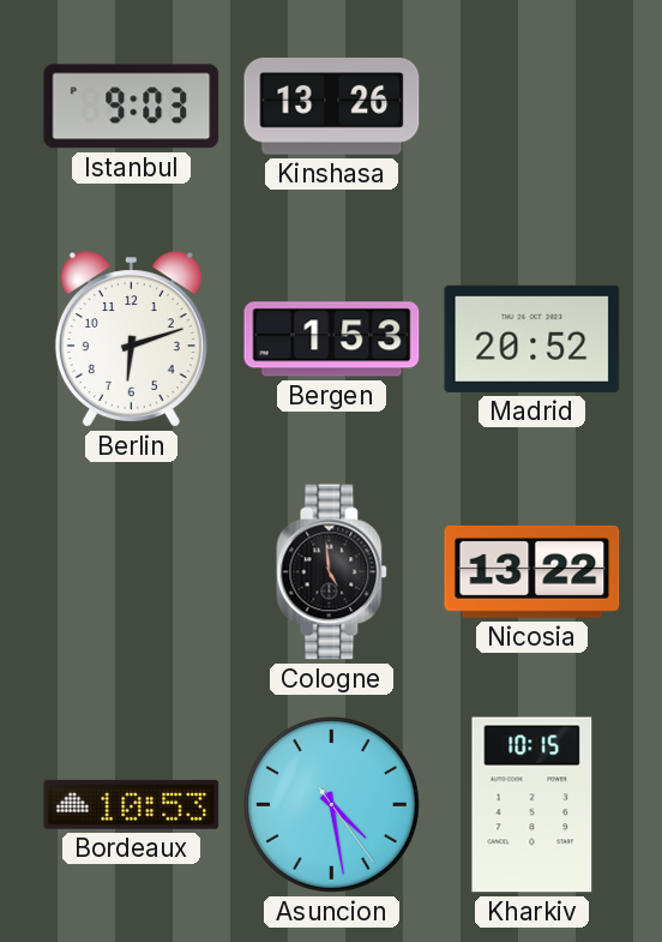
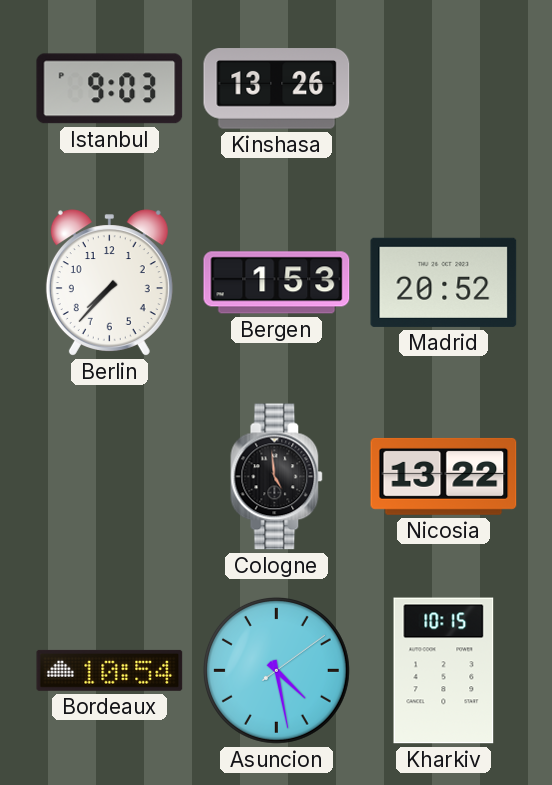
Berlin: 6:12 -> 7:37 (109, 283)
Bordeaux: 10:53 -> 10:54 (110, 670)
Asuncion: 4:28:24 -> 4:28:09 (276, 670)
